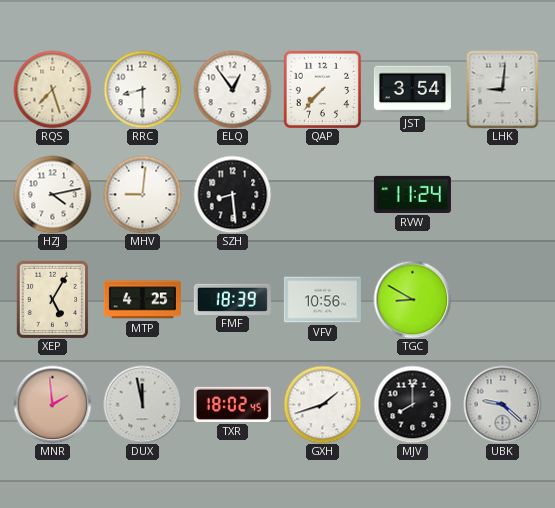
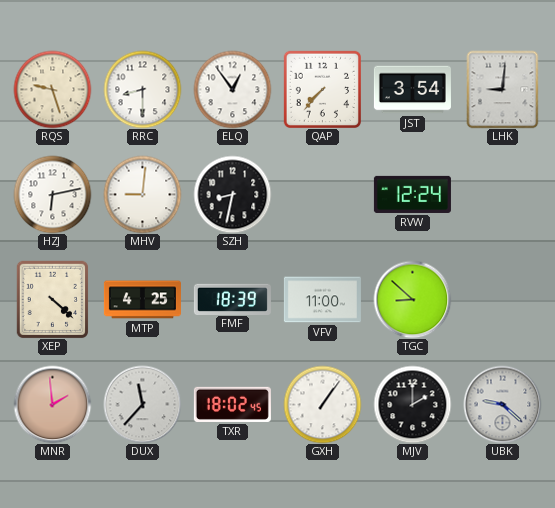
RQS: 7:27 -> 9:27 (52, 89)
HZJ: 4:13 -> 6:13 (52, 194)
SZH: 8:29 -> 8:32 (232, 194)
RVW: 11:24 -> 12:24 (412, 194)
XEP: 5:05 -> 4:22 (52, 299)
VFV: 10:56 -> 11:00 (322, 300)
TGC: 8:50 -> 8:52 (412, 299)
DUX: 11:58 -> 11:37 (142, 404)
GXH: 1:42 -> 1:06 (322, 404)
MJV: 8:00 -> 2:00 (412, 404)
